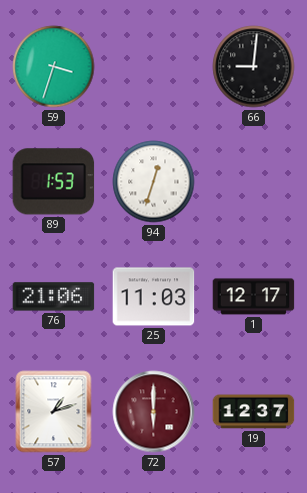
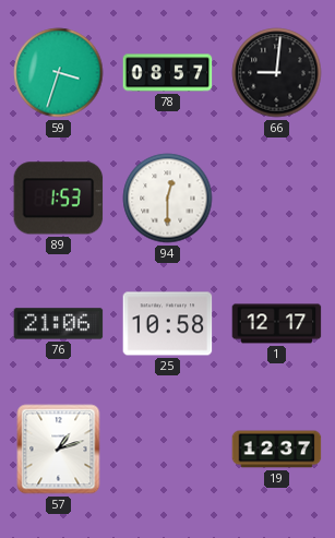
78: none -> 08:57 (168, 73)
94: 12:33 -> 12:30 (168, 199)
25: 11:03 -> 10:58 (168, 324)
72: 6:00 -> none (154, 412)
